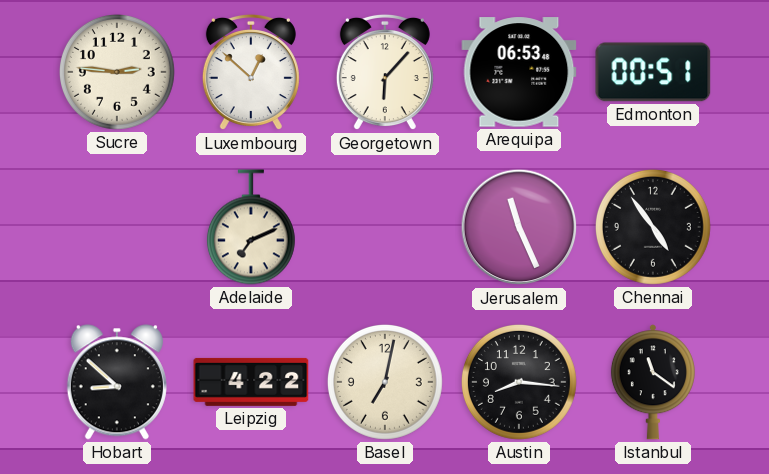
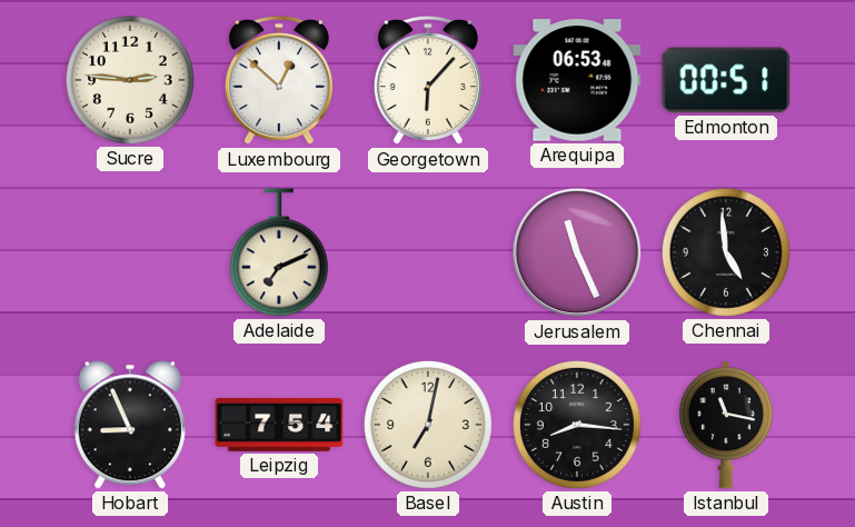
Chennai: 4:54 -> 4:59 (726, 252)
Hobart: 8:52 -> 8:56 (130, 425)
Leipzig: 4:22 -> 7:54 (279, 425)
Istanbul: 11:21 -> 11:17 (726, 425)
